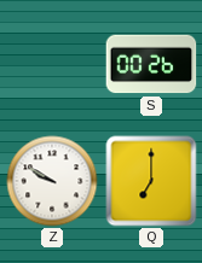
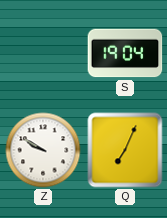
S: 00:26 -> 19:04 (125, 53)
Q: 7:00 -> 7:04 (125, 150)
